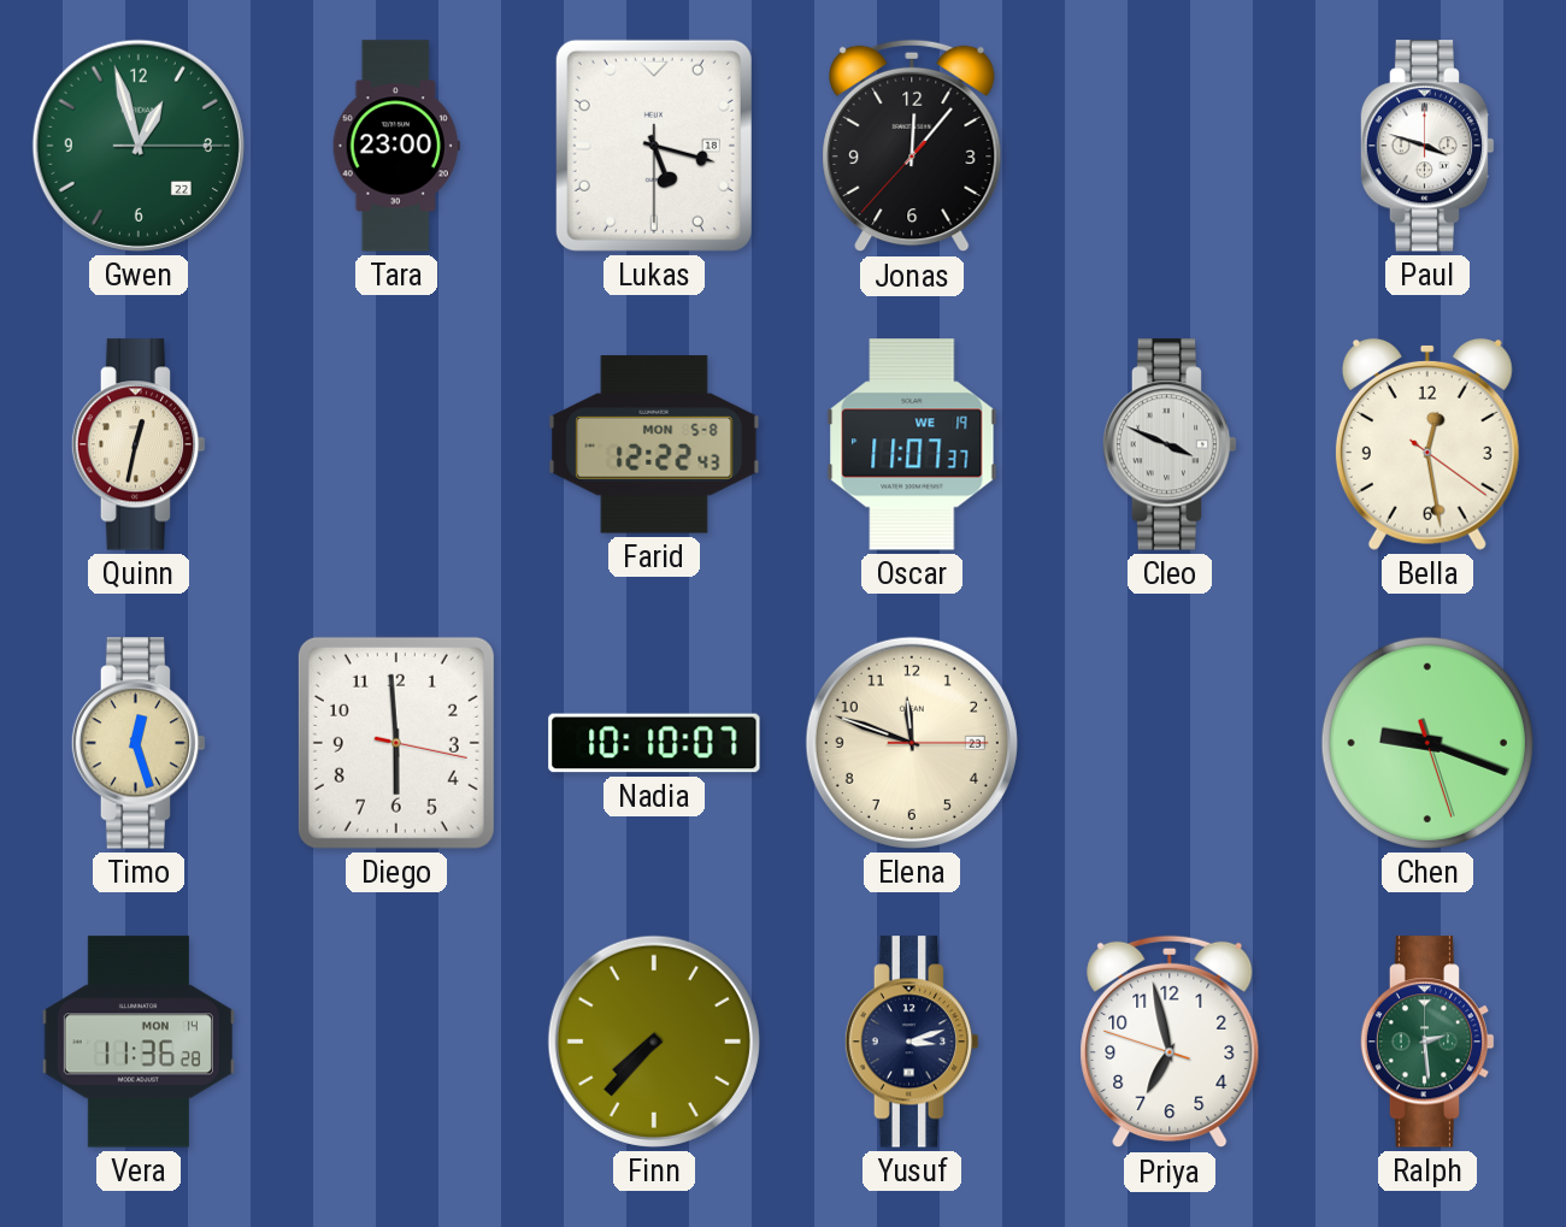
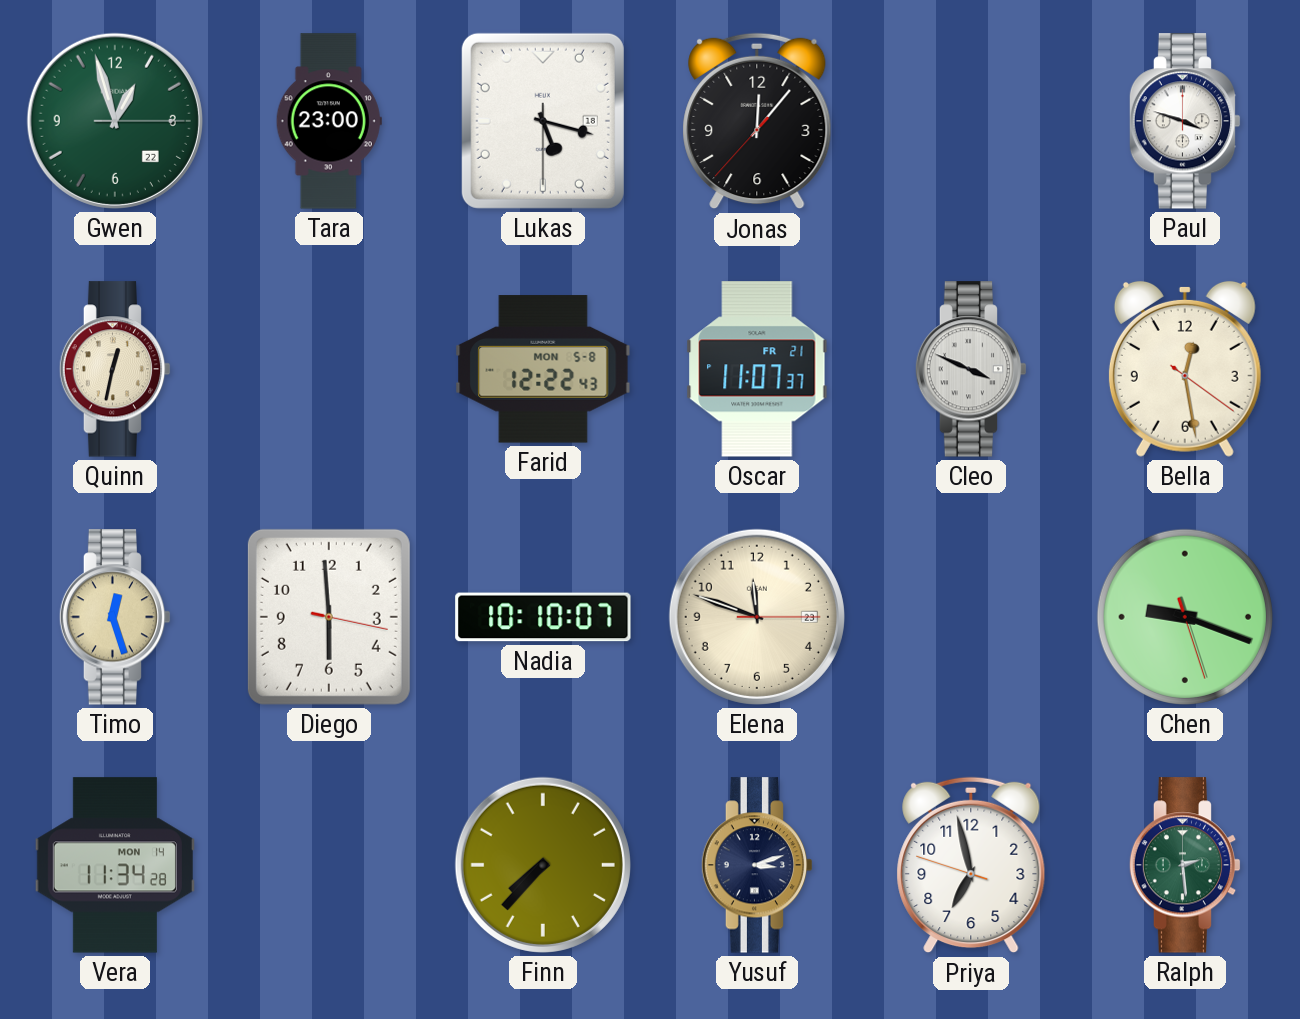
Oscar date: WE 19 -> FR 21 (757, 369)
Vera: 11:36 -> 11:34 (115, 865)
